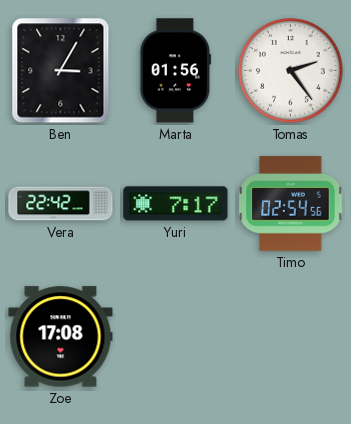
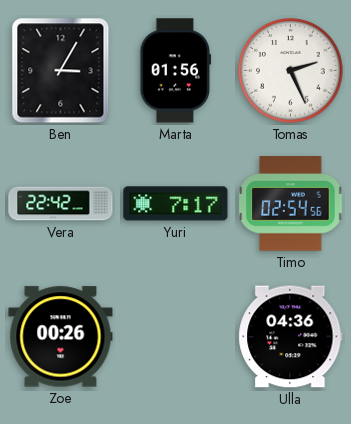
Tomas: 2:24 -> 2:26 (291, 71)
Zoe: 17:08 -> 00:26 (61, 337)
Ulla: none -> 04:36 (291, 337)
